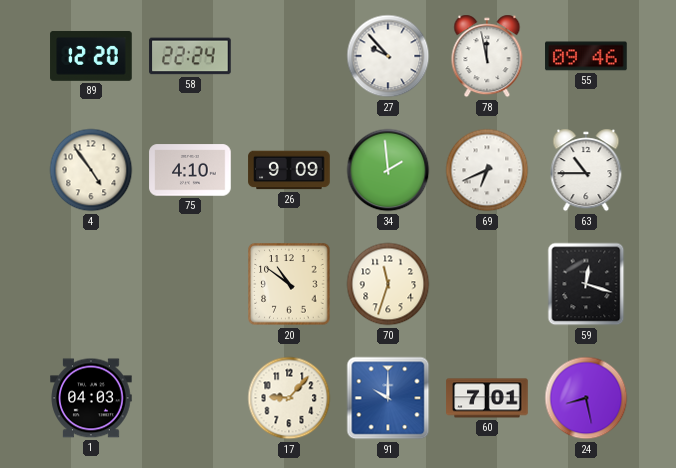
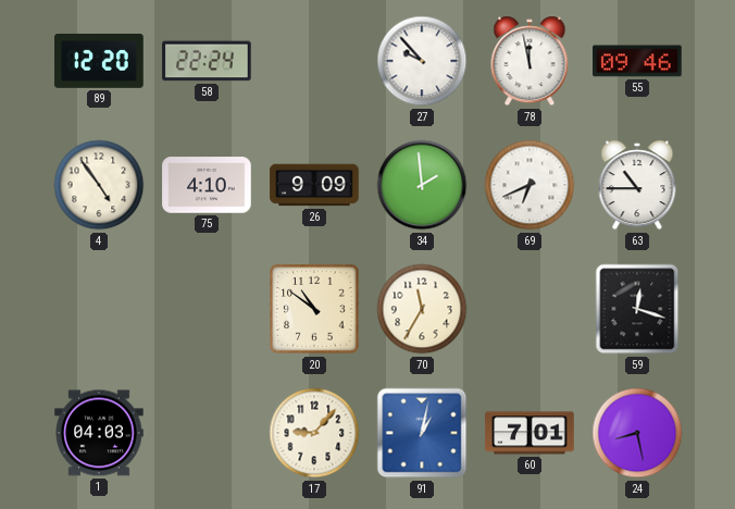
70: 11:33 -> 11:35 (422, 309)
91: 10:00 -> 1:02 (422, 433)
